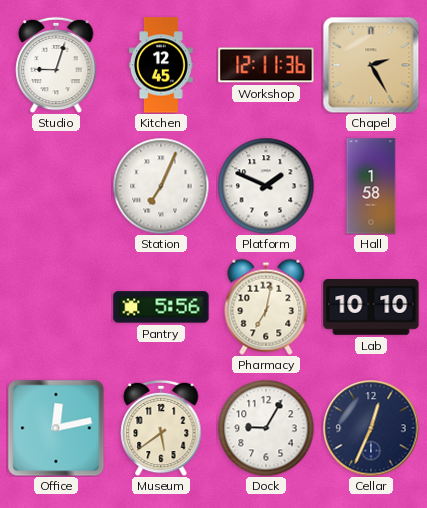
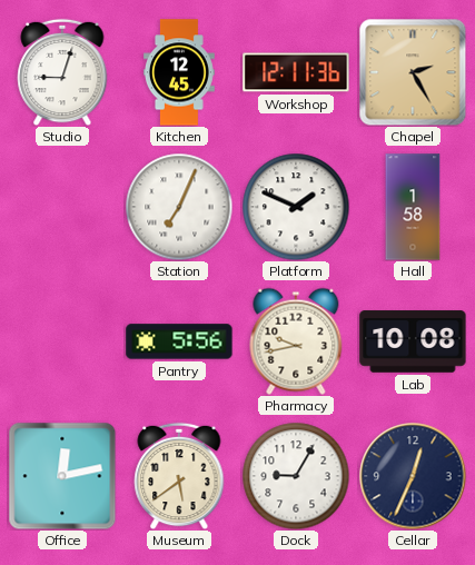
Pharmacy: 7:02 -> 9:43 (296, 341)
Lab: 10:10 -> 10:08 (413, 341)
